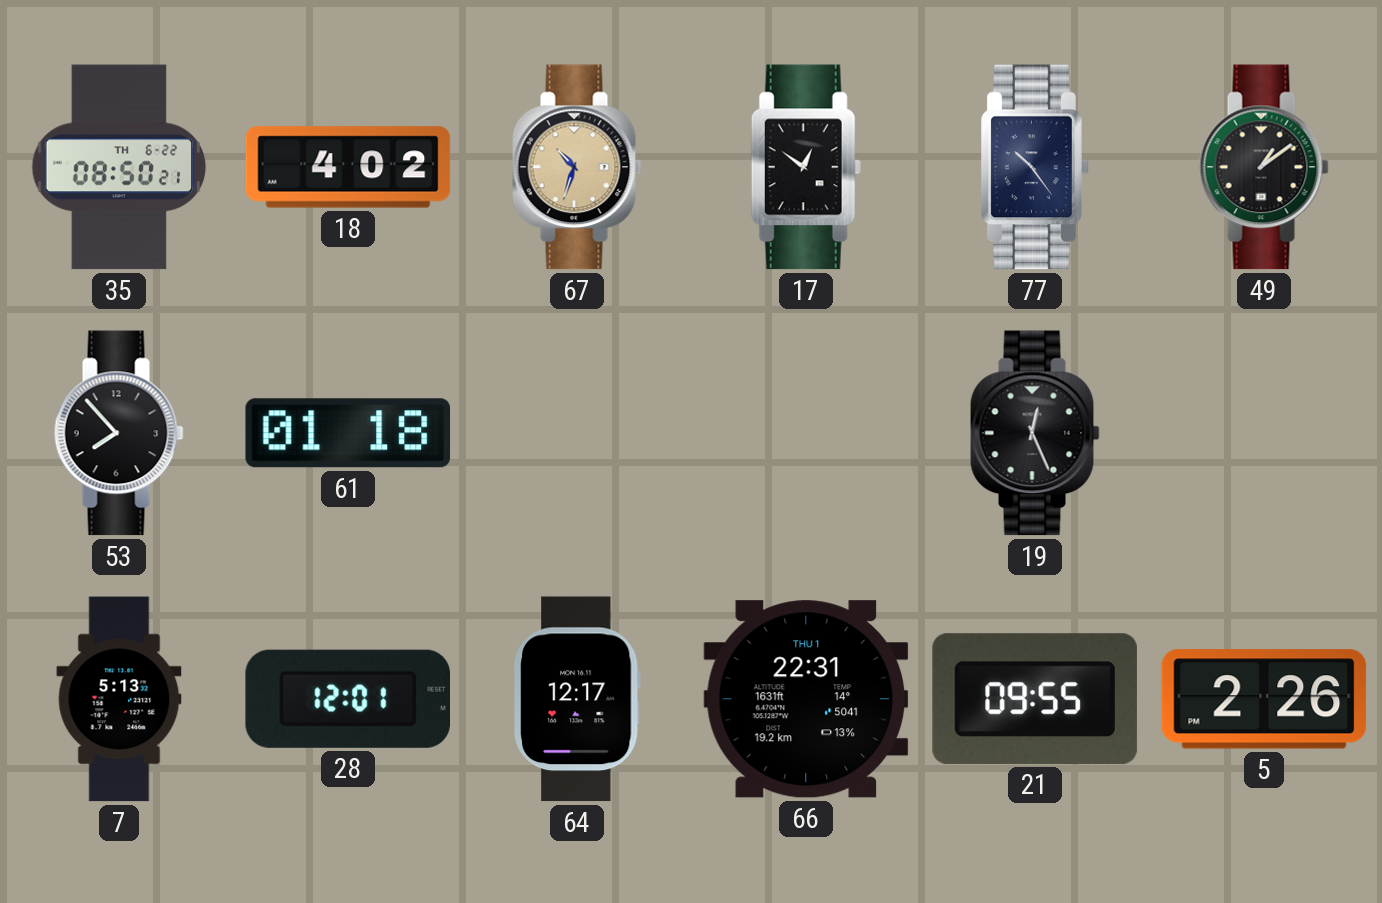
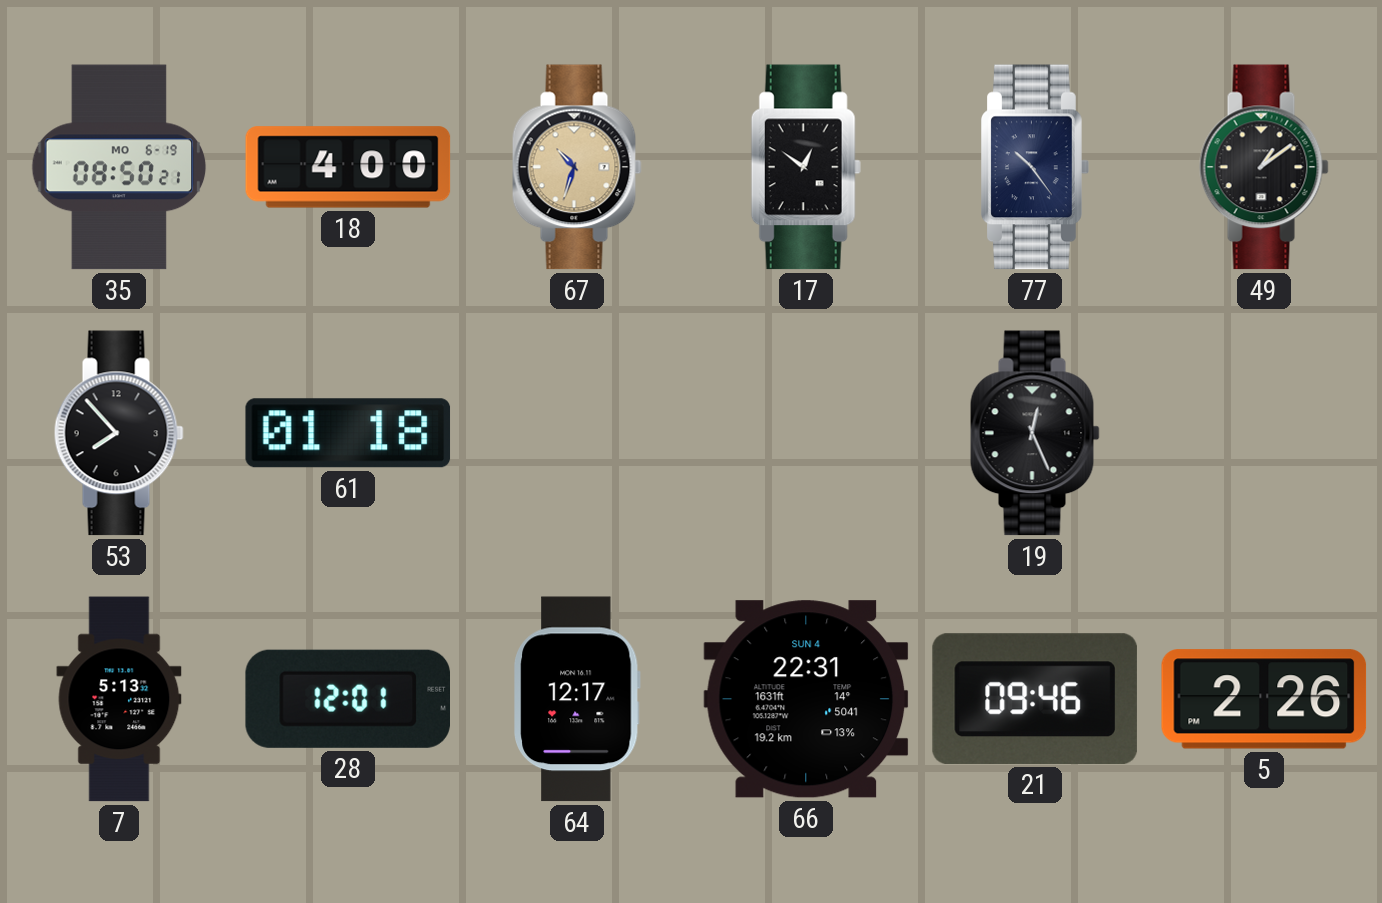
35 date: TH 6-22 -> MO 6-19 (119, 167)
18: 4:02 -> 4:00 (348, 167)
66 date: THU 1 -> SUN 4 (806, 699)
21: 09:55 -> 09:46 (1035, 699)
